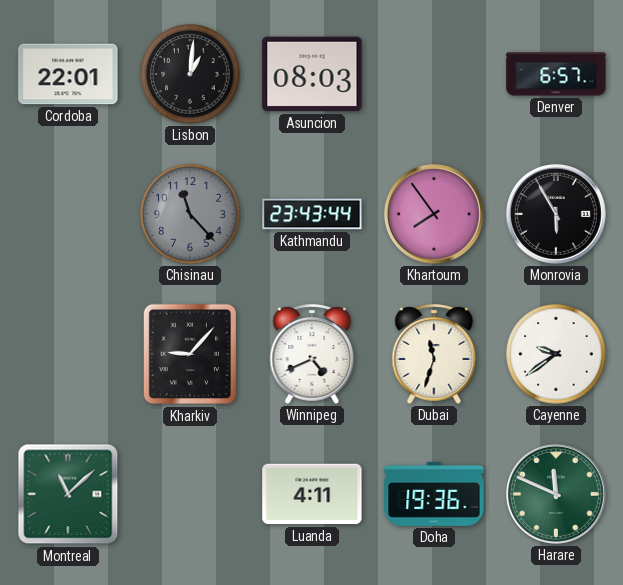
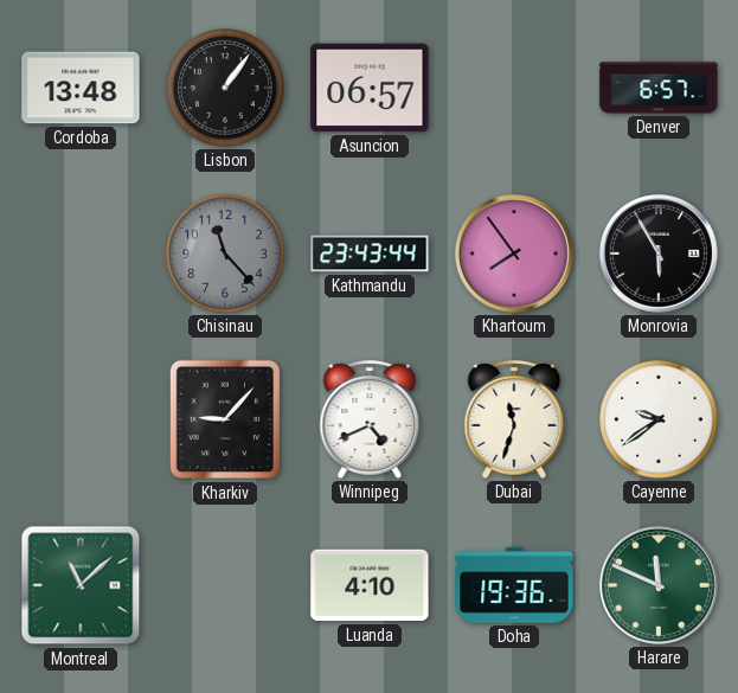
Cordoba: 22:01 -> 13:48 (81, 88)
Lisbon: 1:01 -> 1:06 (225, 88)
Asuncion: 08:03 -> 06:57 (370, 88)
Luanda: 4:11 -> 4:10 (370, 585)
